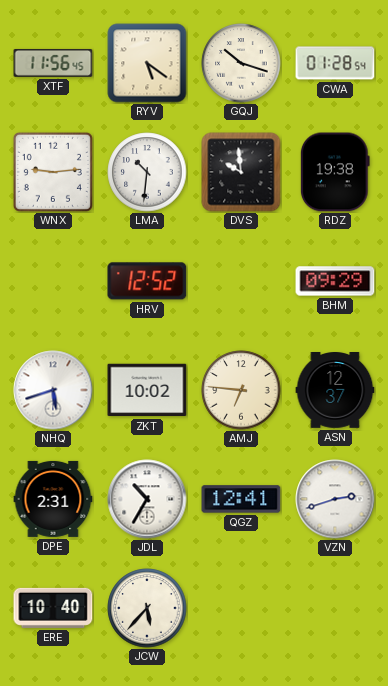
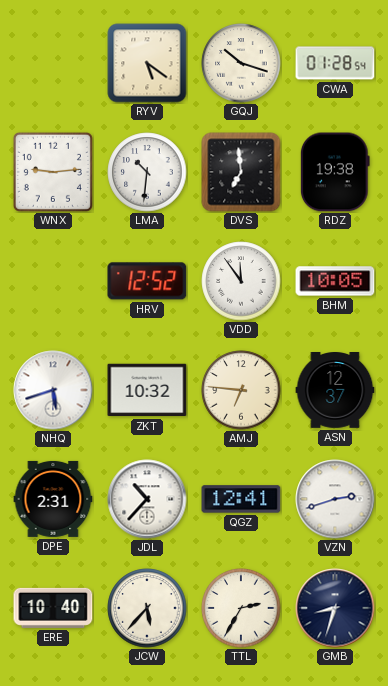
XTF: 11:56 -> none (53, 63)
DVS: 9:59 -> 6:59 (241, 172)
VDD: none -> 11:54 (241, 281)
BHM: 09:29 -> 10:05 (335, 281)
ZKT: 10:02 -> 10:32 (147, 390)
JDL: 10:35 -> 10:37 (147, 499)
TTL: none -> 2:35 (241, 608)
GMB: none -> 8:33 (335, 608)
